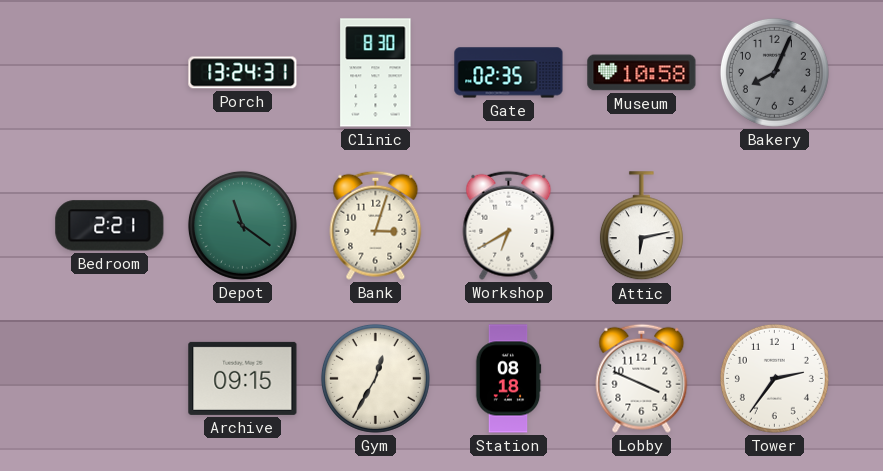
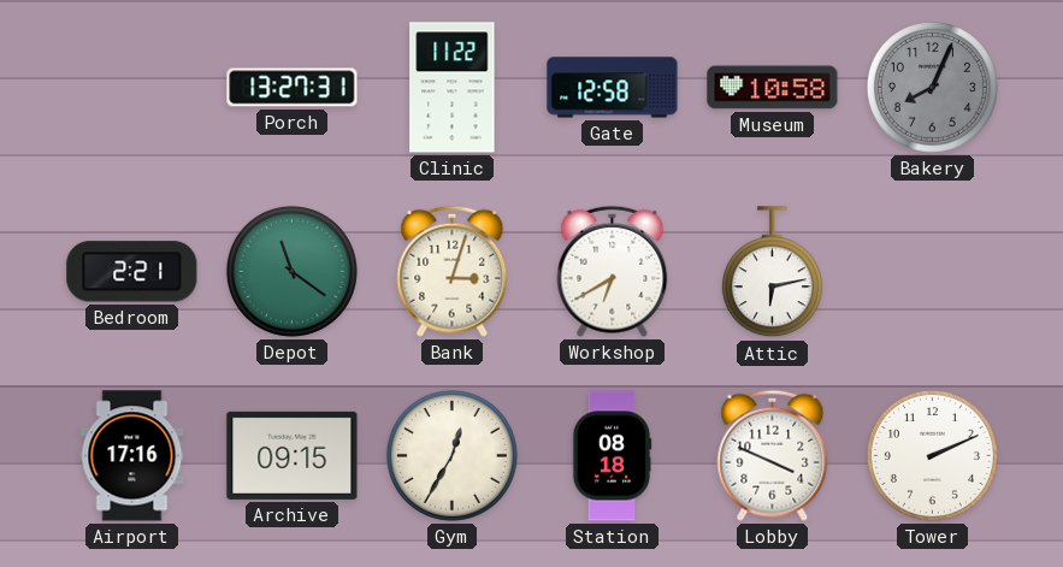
Porch: 13:24 -> 13:27 (293, 88)
Clinic: 8:30 -> 11:22 (453, 88)
Gate: 02:35 -> 12:58 (613, 88)
Airport: none -> 17:16 (132, 456)
Tower: 2:36 -> 2:11 (932, 455)
